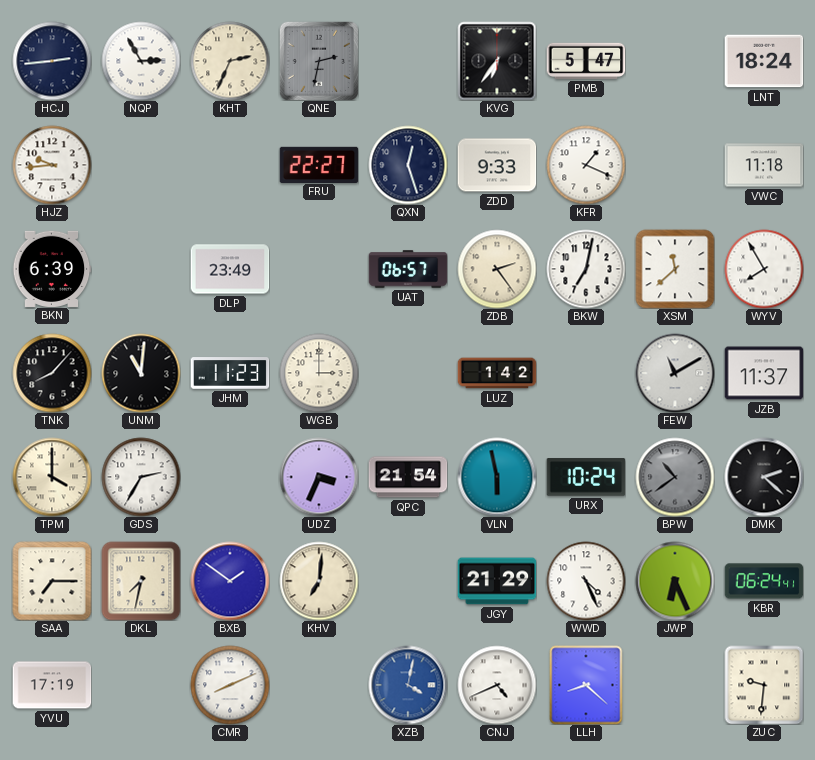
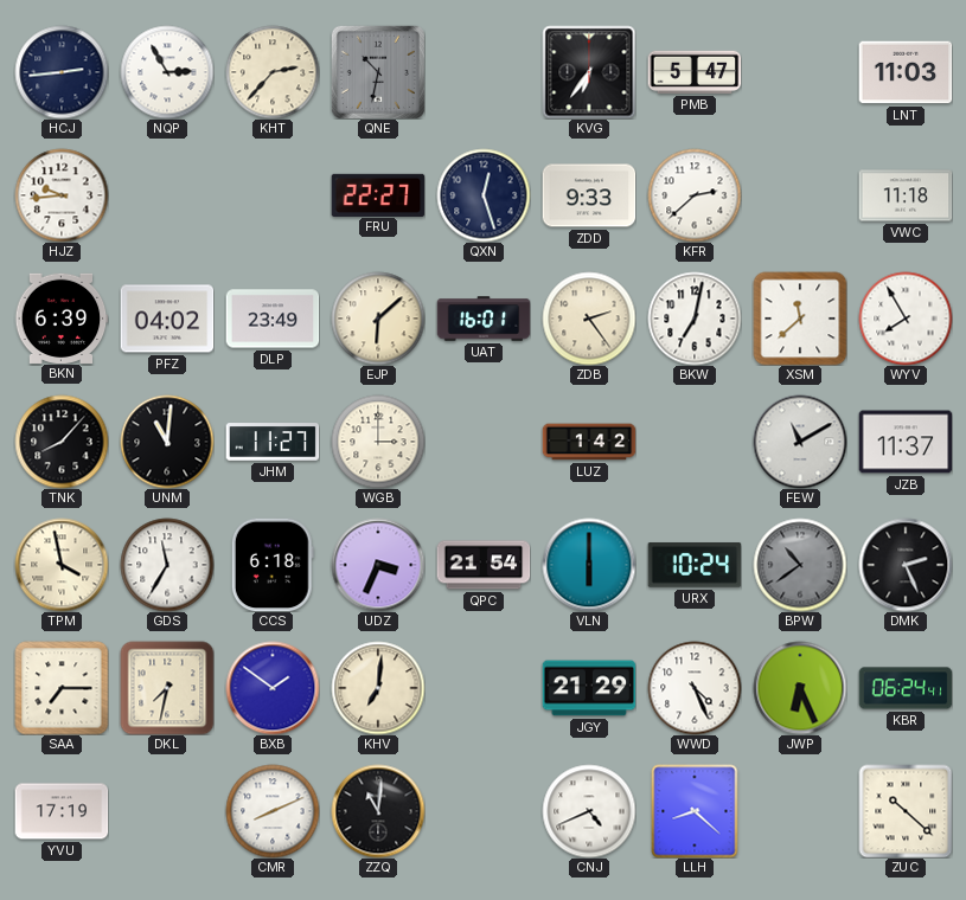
KHT: 2:34 -> 2:37 (273, 72)
QNE: 2:32 -> 10:32 (378, 72)
LNT: 18:24 -> 11:03 (906, 72)
KFR: 1:19 -> 2:38 (695, 195)
PFZ: none -> 04:02 (167, 319)
EJP: none -> 6:08 (378, 319)
UAT: 06:57 -> 16:01 (484, 319)
JHM: 11:23 -> 11:27 (273, 442)
TPM: 4:00 -> 3:58 (62, 565)
GDS: 2:35 -> 11:35 (167, 565)
CCS: none -> 6:18 (273, 565)
VLN: 5:58 -> 6:00 (589, 565)
DMK: 2:22 -> 2:26 (906, 565)
ZZQ: none -> 11:01 (378, 811)
XZB: 4:02 -> none (408, 685)
ZUC: 9:31 -> 10:22 (906, 811)
